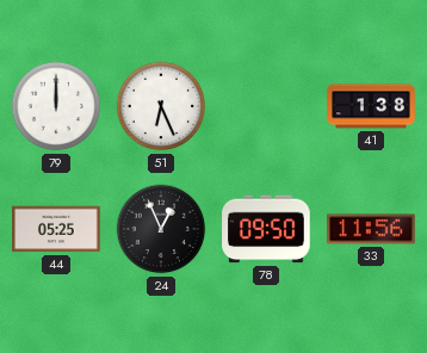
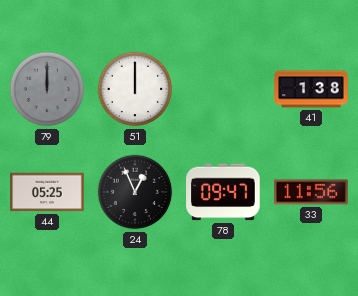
79 dial: white -> grey (47, 89)
51: 6:26 -> 12:00 (135, 89)
78: 09:50 -> 09:47 (223, 192)
